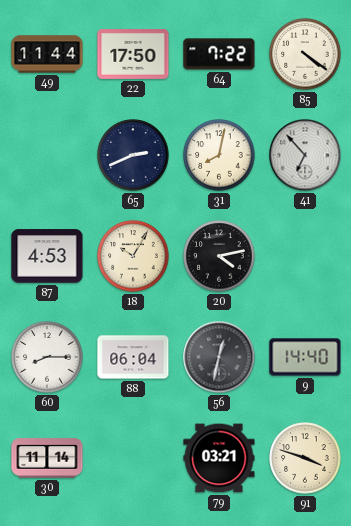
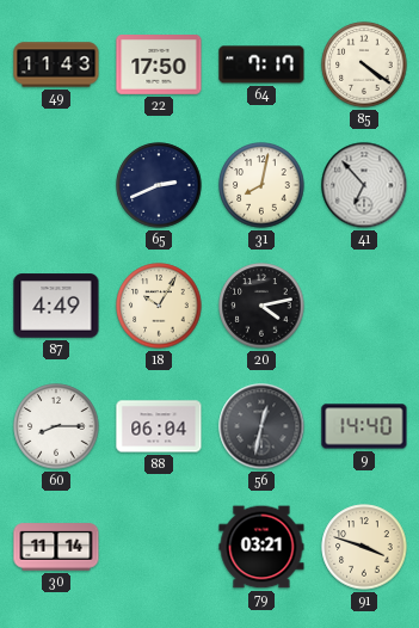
49: 11:44 -> 11:43 (56, 64)
64: 7:22 -> 7:17 (261, 64)
87: 4:53 -> 4:49 (56, 306)
